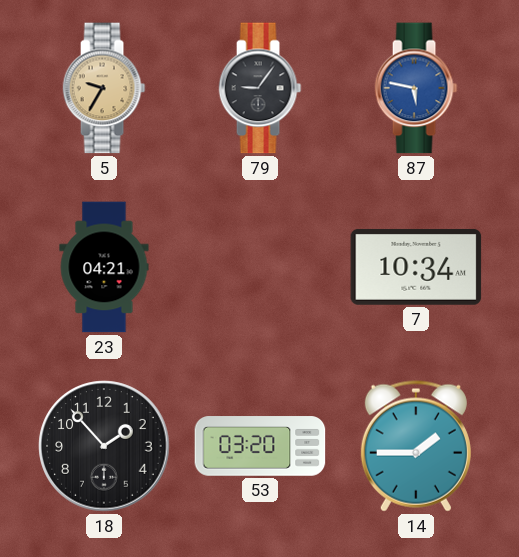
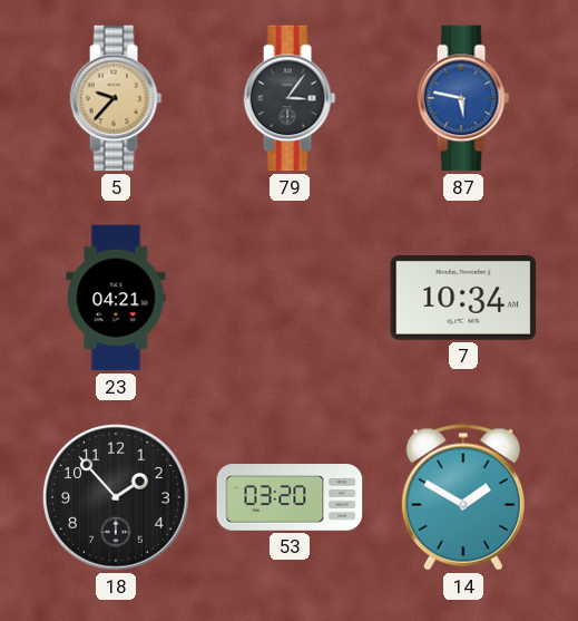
5: 9:35 -> 9:37 (116, 98)
79: 9:06 -> 3:06 (290, 98)
14: 1:45 -> 1:50 (463, 497)
